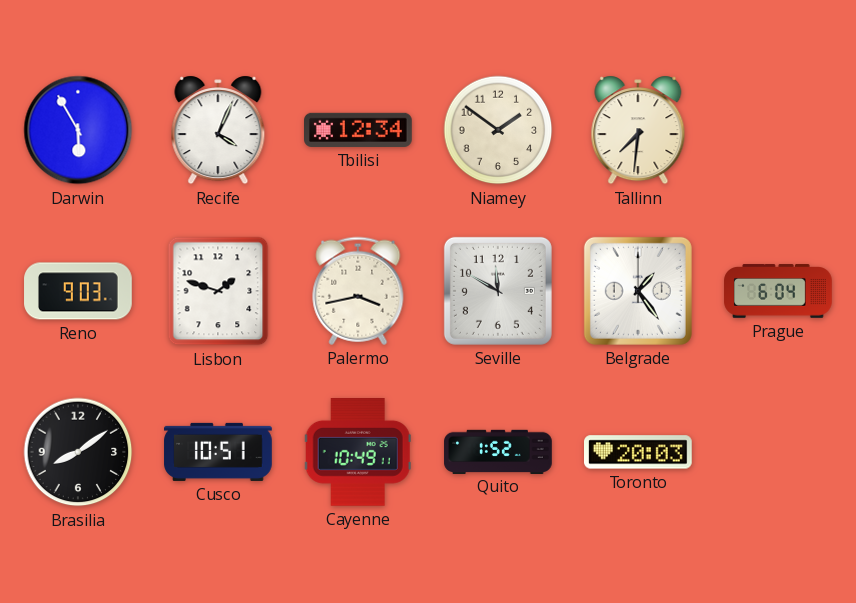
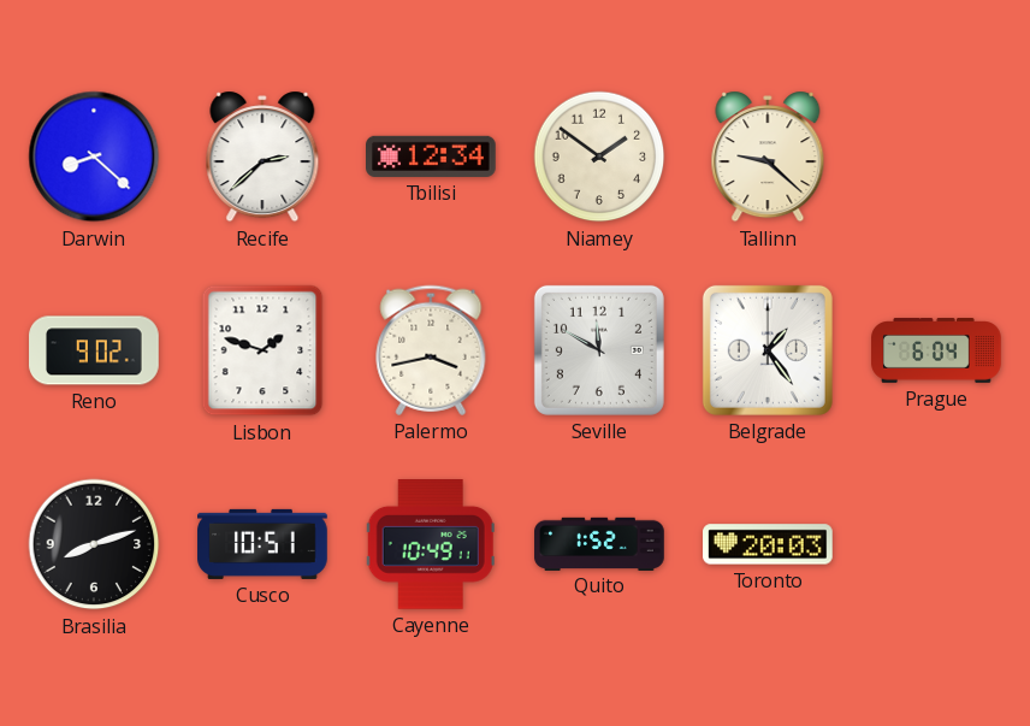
Darwin: 5:55 -> 8:22 (94, 157)
Recife: 4:04 -> 2:38 (262, 157)
Tallinn: 7:31 -> 9:22 (768, 157)
Reno: 9:03 -> 9:02 (94, 350)
Brasilia: 8:09 -> 8:12 (94, 544)
